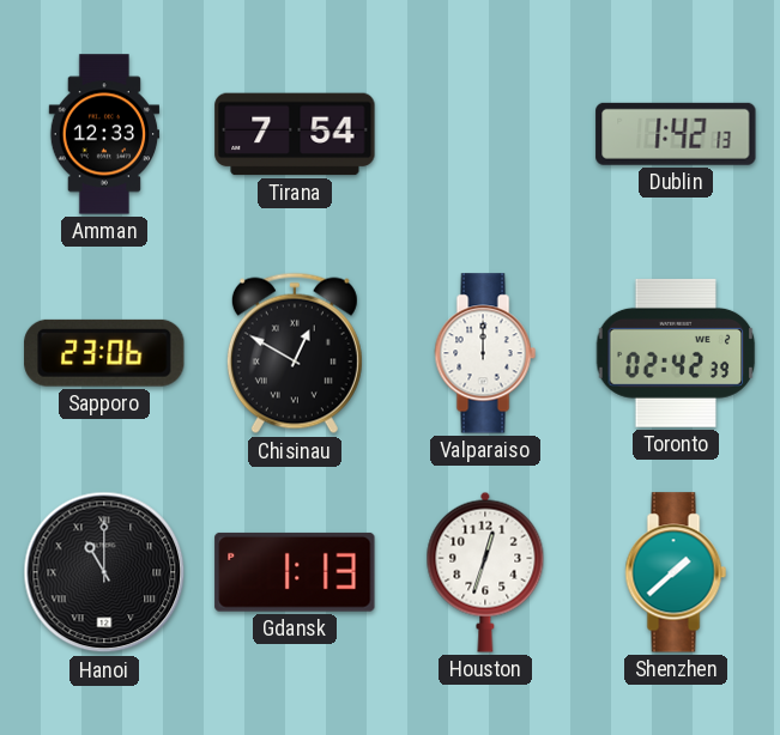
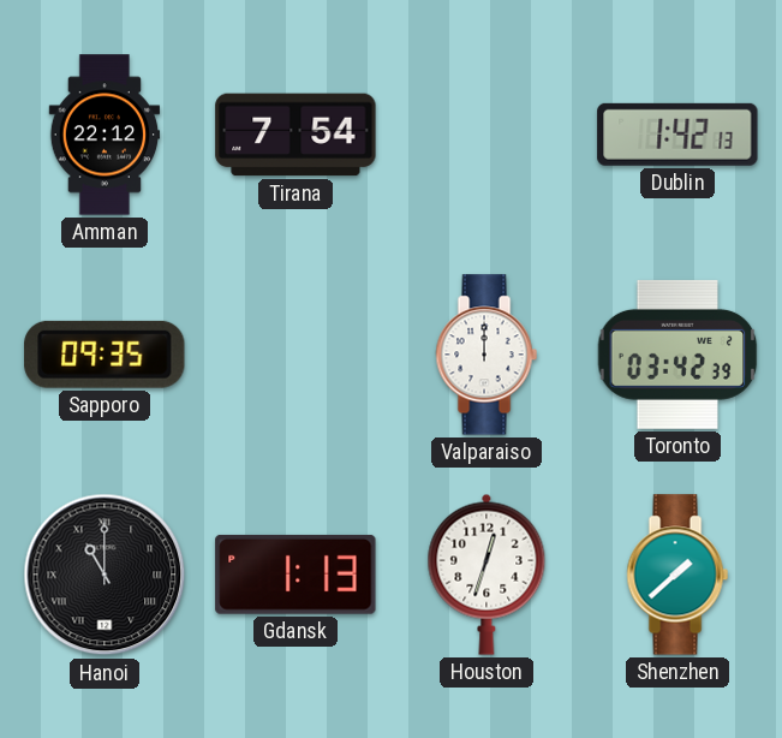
Amman: 12:33 -> 22:12 (105, 135)
Sapporo: 23:06 -> 09:35 (105, 355)
Chisinau: 12:50 -> none (295, 353)
Toronto: 02:42 -> 03:42 (677, 355)
